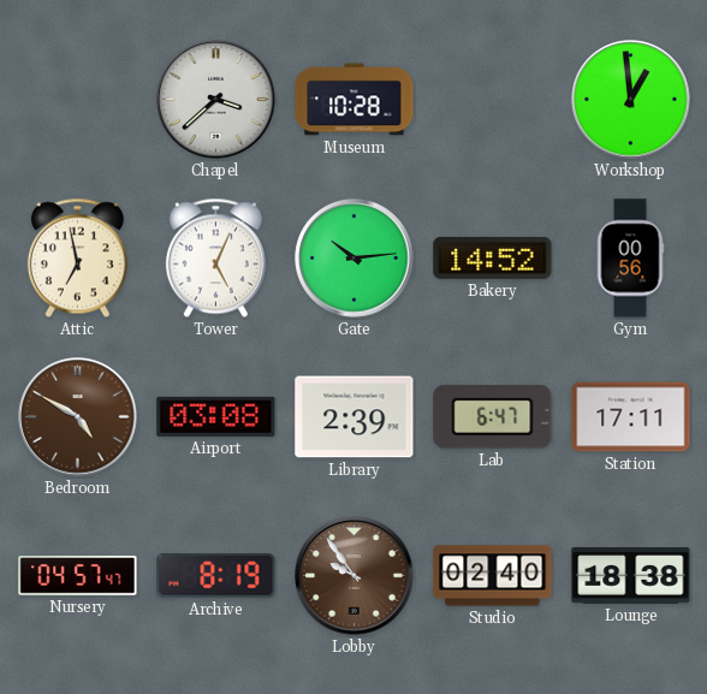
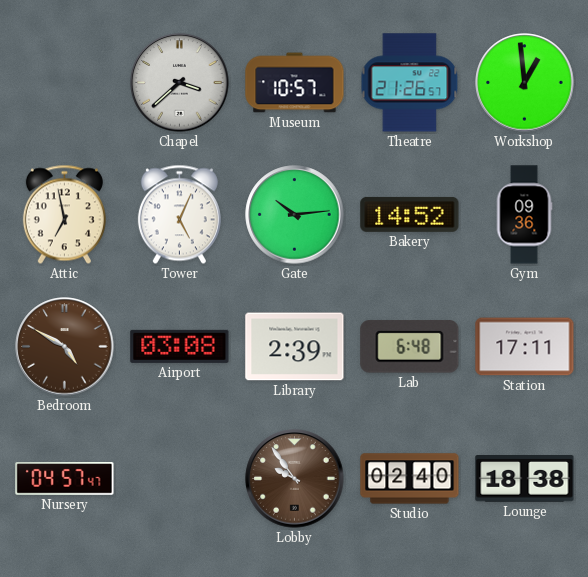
Museum: 10:28 -> 10:57 (295, 83)
Theatre: none -> 21:26 (410, 83)
Gym: 00:56 -> 09:36 (524, 215)
Lab: 6:47 -> 6:48 (410, 347)
Archive: 8:19 -> none (216, 576)
